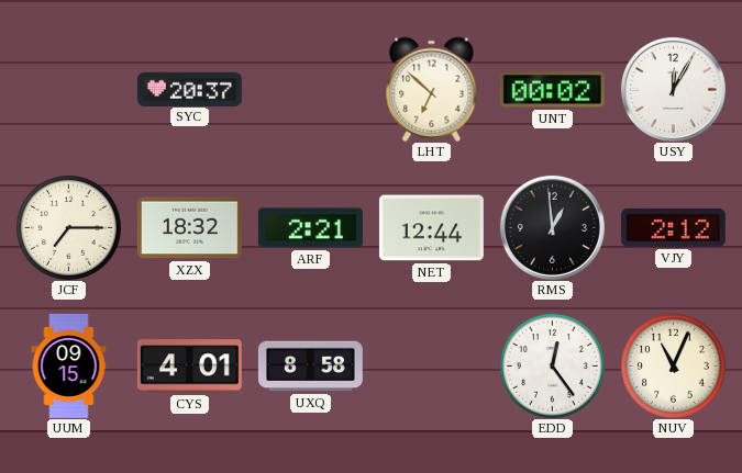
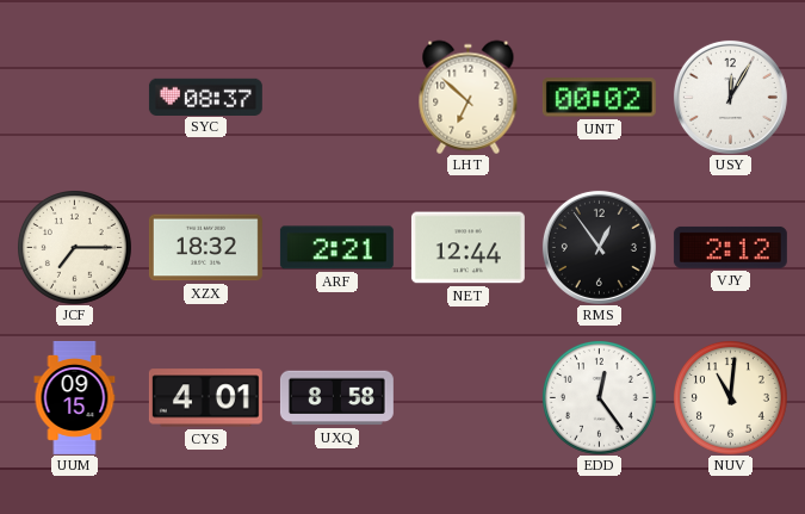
SYC: 20:37 -> 08:37 (205, 97)
RMS: 12:59 -> 12:54 (599, 247)
NUV: 11:04 -> 11:01 (731, 398)
